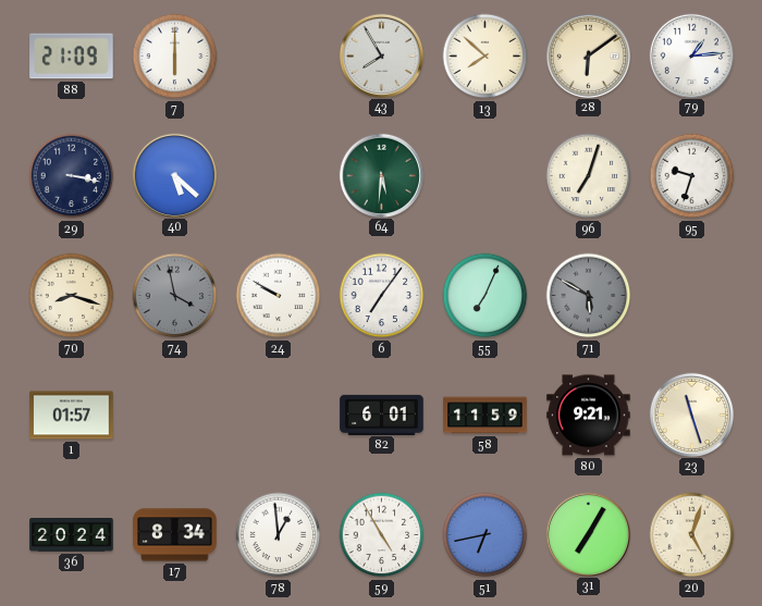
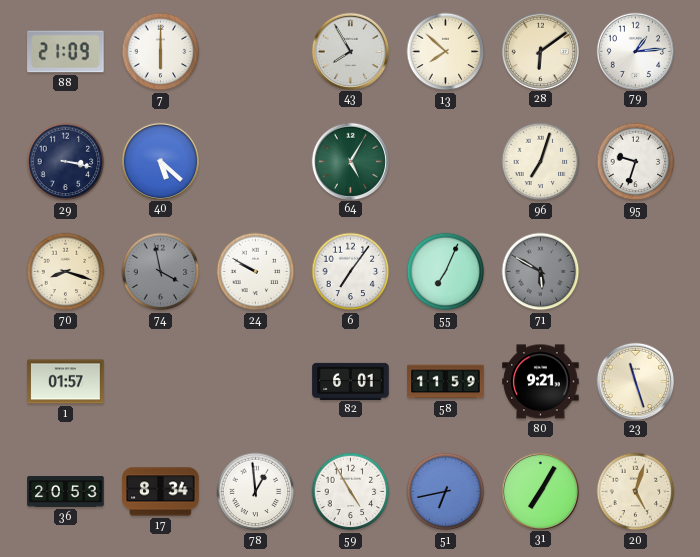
64: 5:31 -> 5:05 (350, 161)
36: 20:24 -> 20:53 (66, 492)
